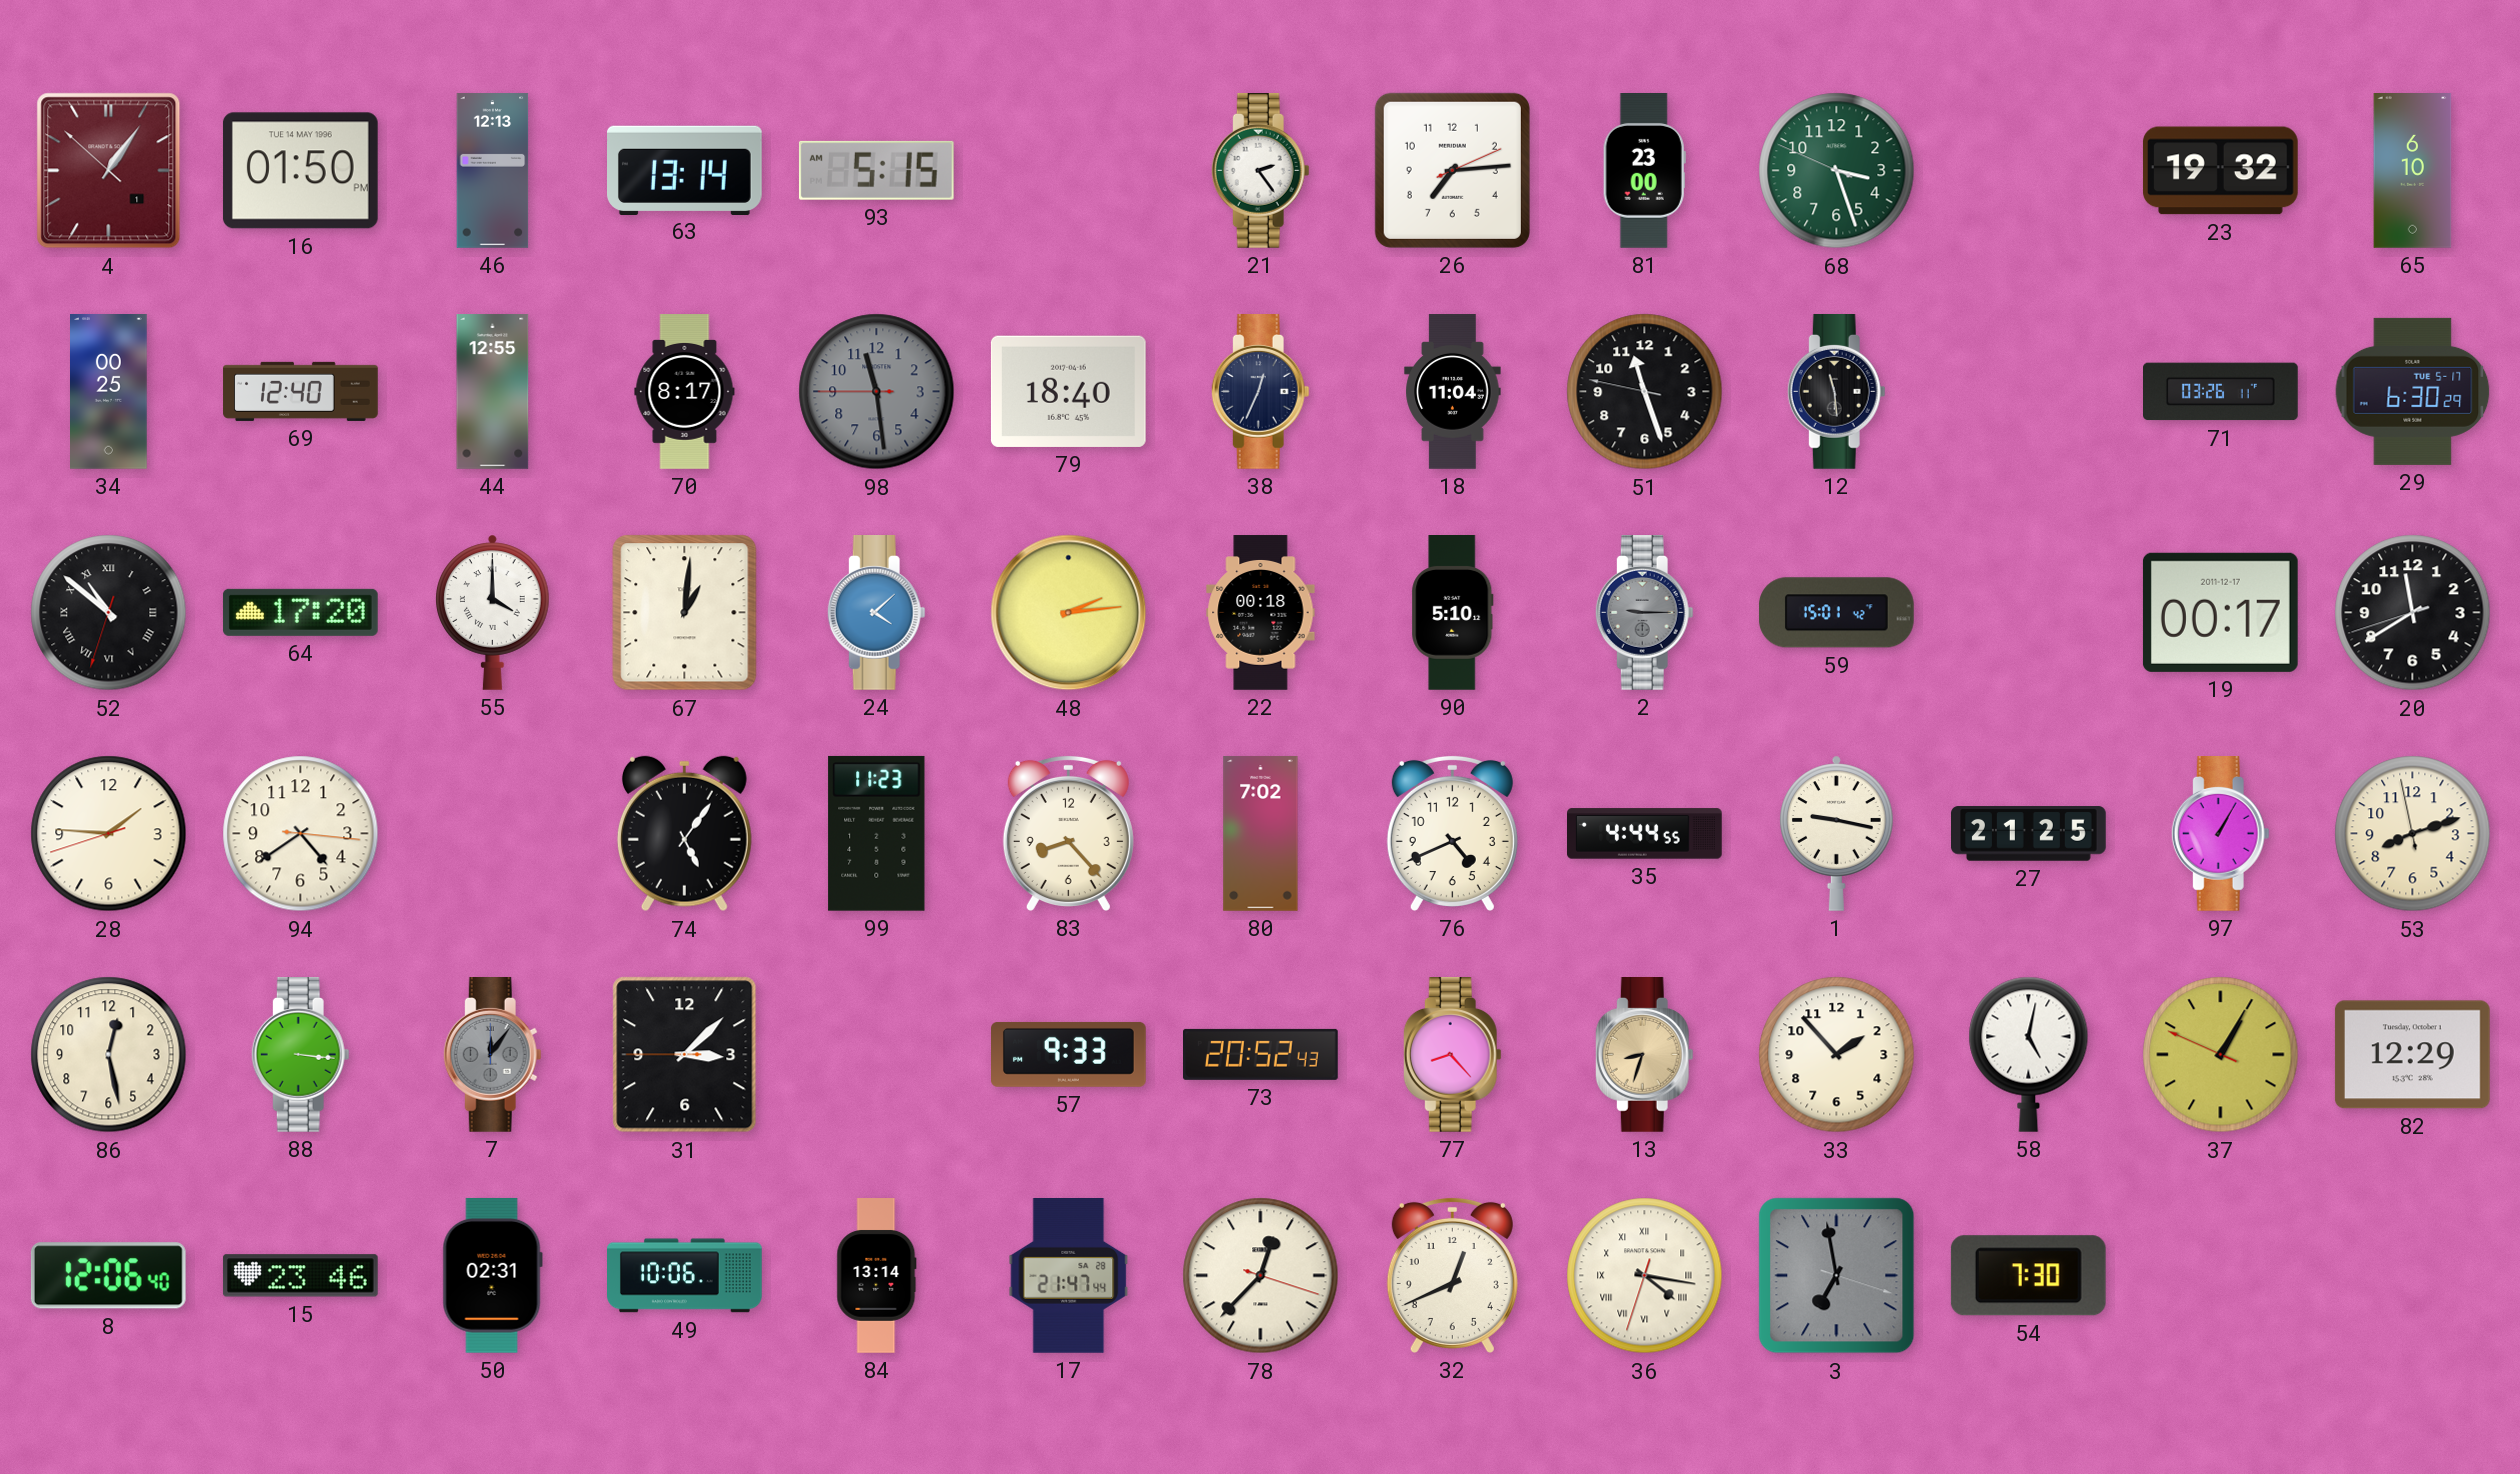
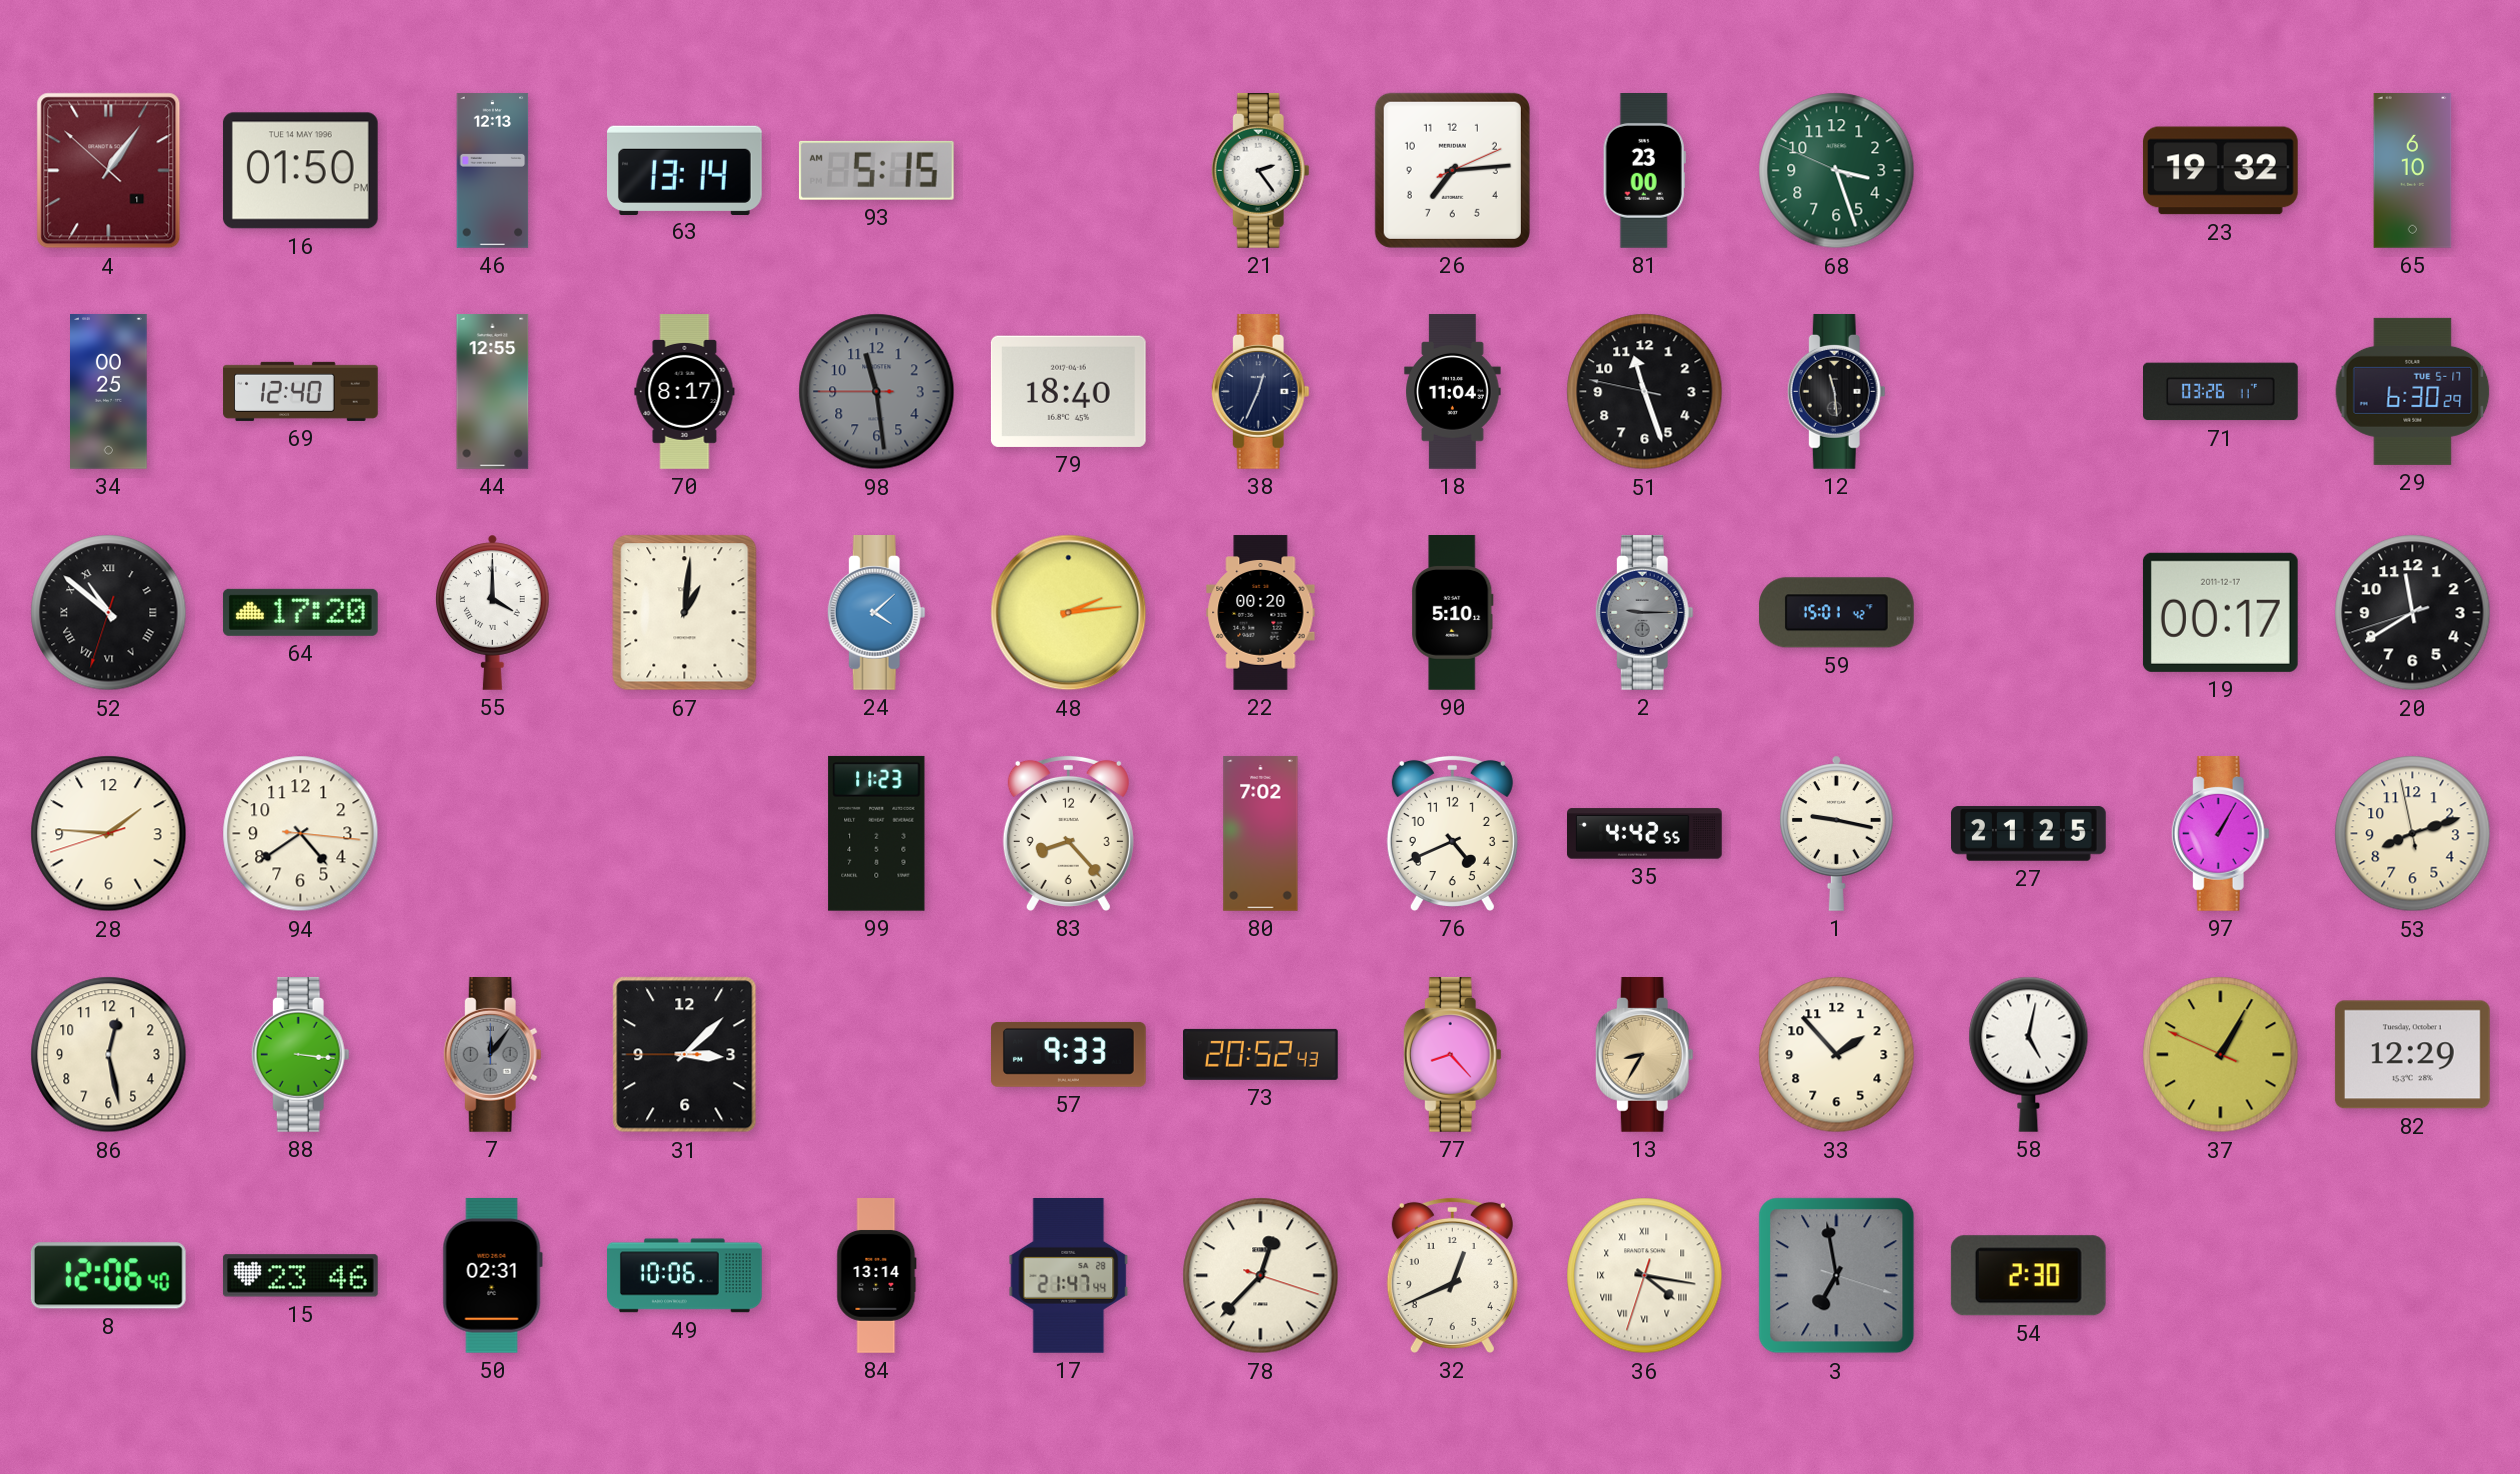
22: 00:18 -> 00:20 (1261, 613)
74: 5:06 -> none (684, 834)
35: 4:44 -> 4:42 (1645, 834)
13: 8:33 -> 8:35 (1644, 1055)
54: 7:30 -> 2:30 (2028, 1276)
